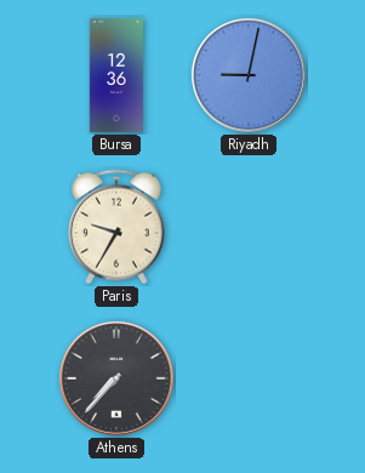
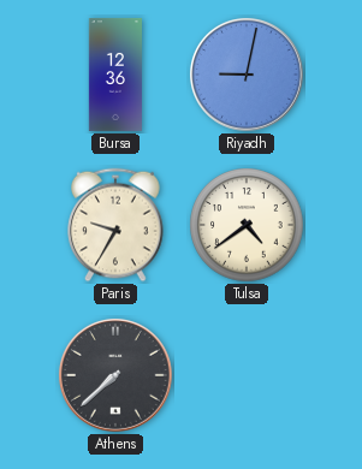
Tulsa: none -> 4:39 (247, 225)
Athens: 7:37 -> 7:38 (115, 375)
